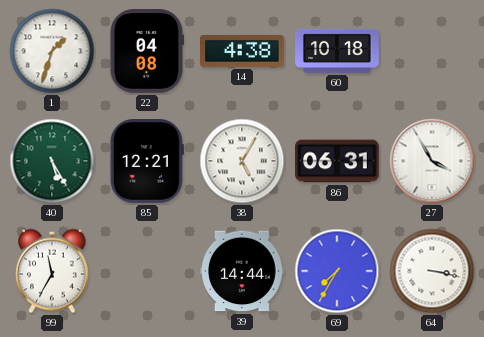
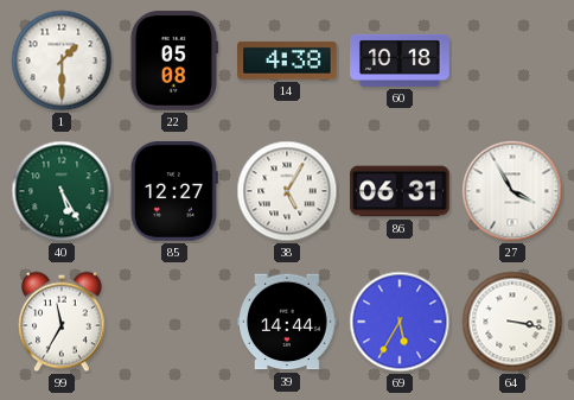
1: 1:33 -> 1:30 (62, 61)
22: 04:08 -> 05:08 (174, 61)
85: 12:21 -> 12:27 (174, 191)
69: 7:35 -> 5:35 (400, 322)
